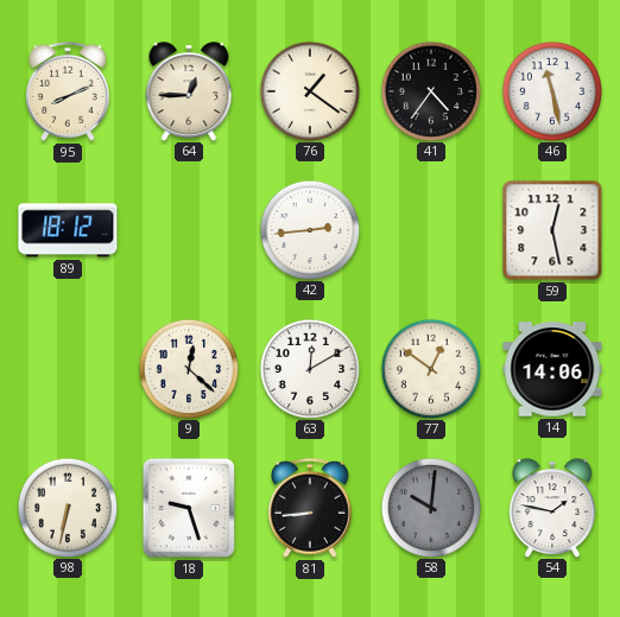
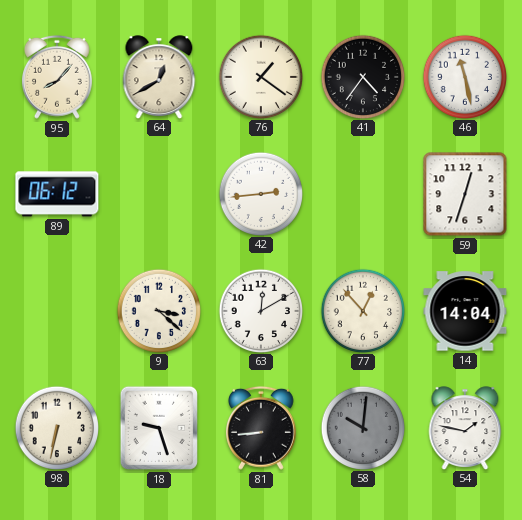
95: 8:11 -> 8:07 (57, 77)
64: 12:45 -> 12:40 (159, 77)
89: 18:12 -> 06:12 (57, 194)
59: 12:28 -> 12:33 (465, 194)
9: 12:22 -> 3:22 (158, 310)
77: 12:51 -> 12:53 (362, 310)
14: 14:06 -> 14:04 (465, 311)
